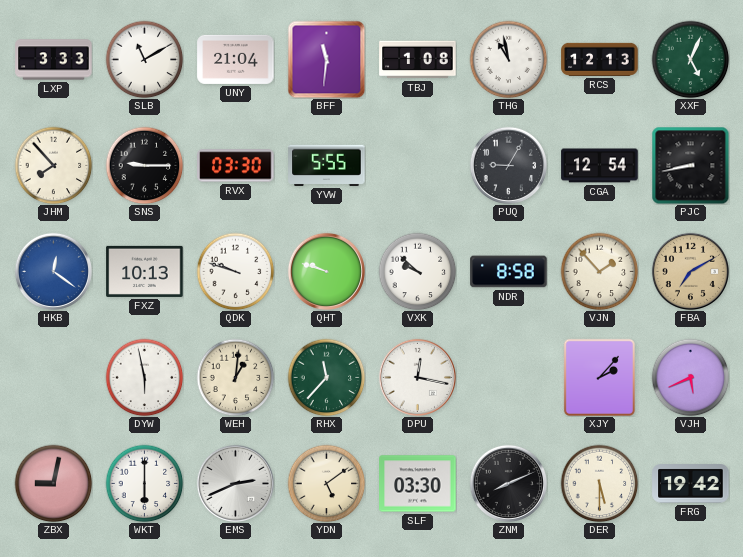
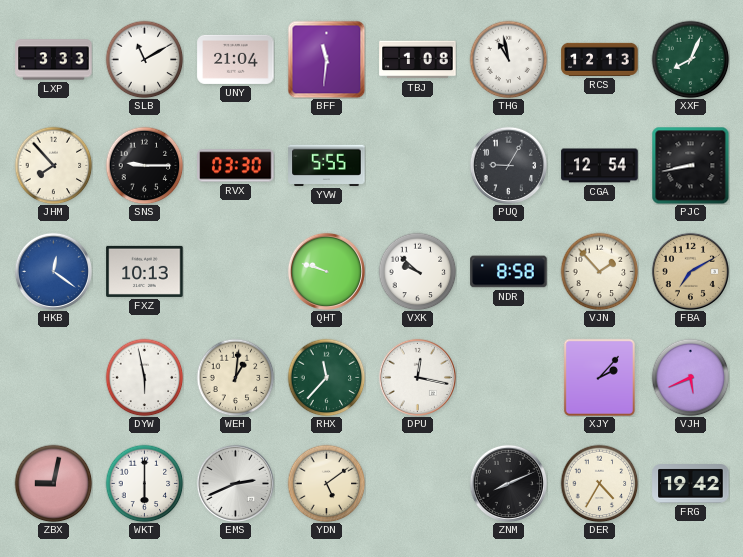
XXF: 5:04 -> 8:04 (690, 59)
QDK: 9:48 -> none (235, 271)
SLF: 03:30 -> none (418, 484)
DER: 5:30 -> 4:35 (599, 483)
